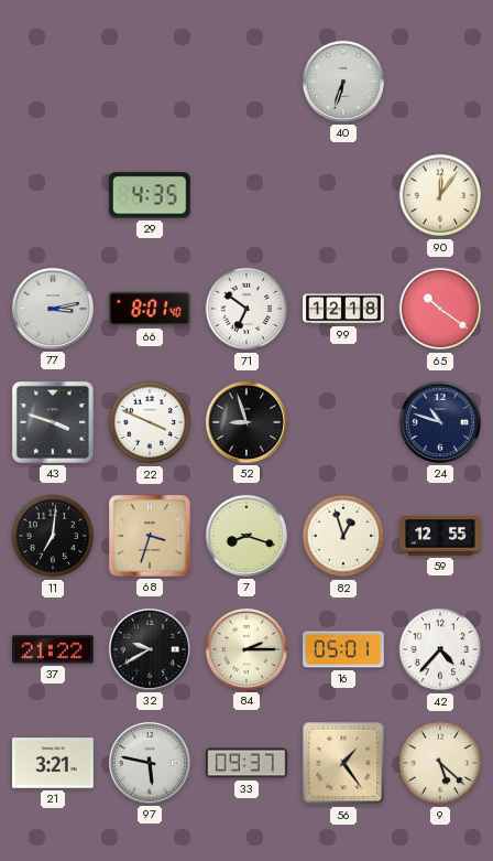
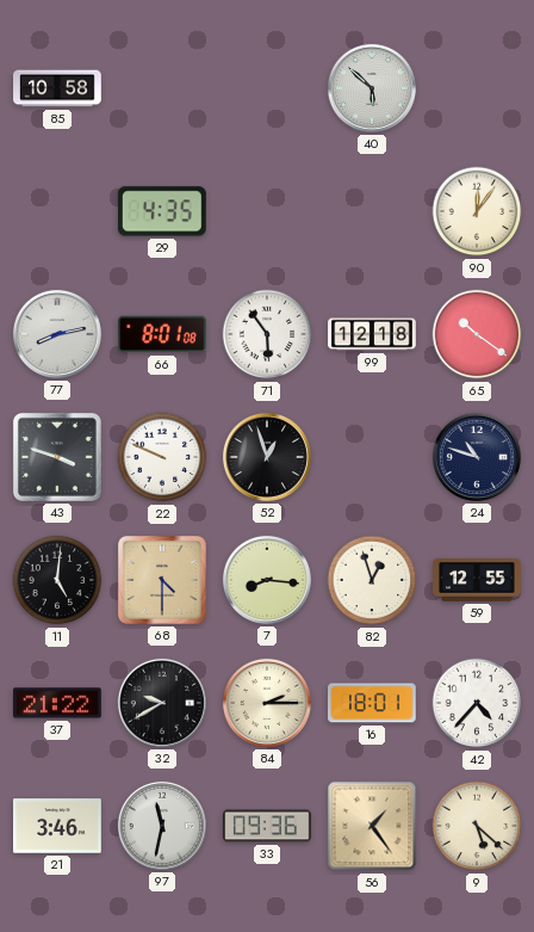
85: none -> 10:58 (57, 88)
40: 6:33 -> 5:52 (372, 88)
77: 3:13 -> 8:13 (57, 334)
66: 8:01:40 -> 8:01:08 (163, 334)
71: 6:51 -> 5:54 (267, 334)
22: 3:49 -> 9:49 (162, 457)
52: 8:57 -> 12:57 (267, 457)
11: 7:01 -> 5:01 (57, 580)
68: 3:33 -> 4:30 (162, 580)
7: 8:18 -> 8:16 (267, 580)
16: 05:01 -> 18:01 (373, 703)
21: 3:21 -> 3:46 (58, 826)
97: 5:47 -> 11:32 (162, 826)
33: 09:37 -> 09:36 (268, 826)
